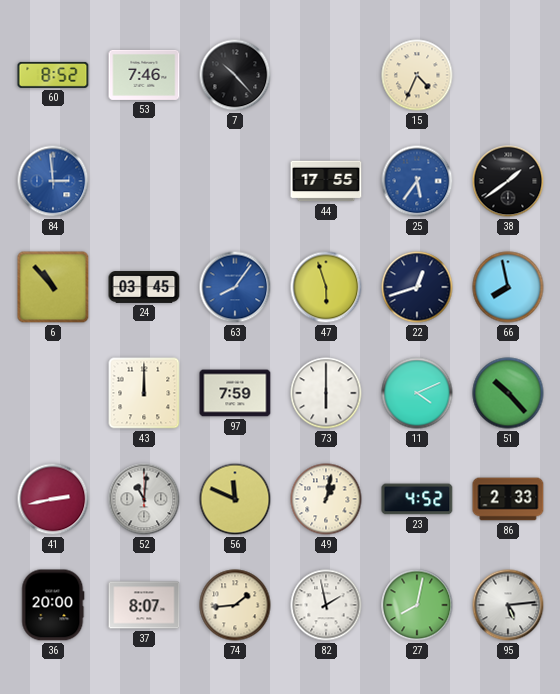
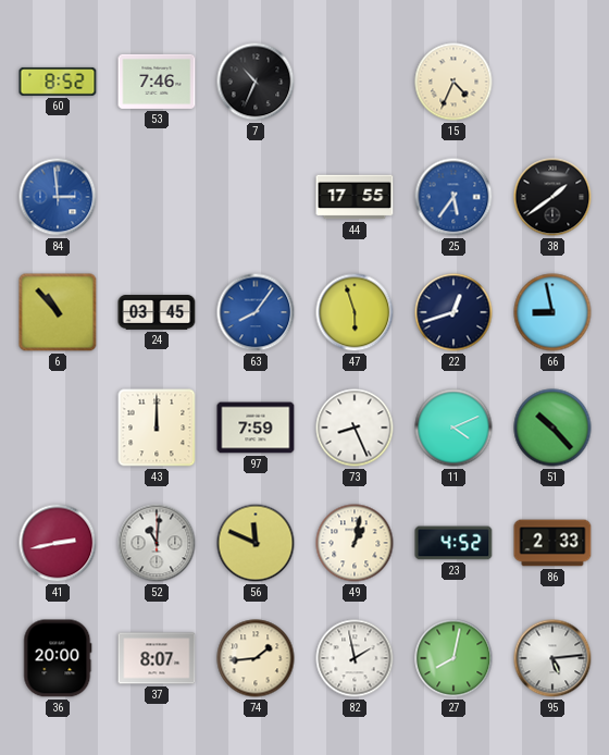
7: 10:23 -> 10:34 (256, 82)
66: 7:58 -> 8:58 (552, 312)
73: 6:00 -> 8:26 (355, 428)
